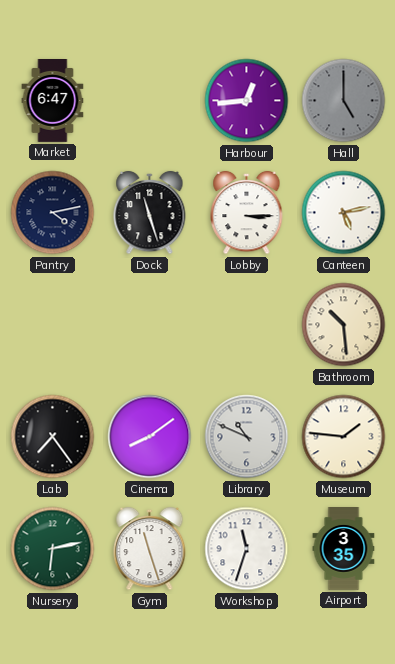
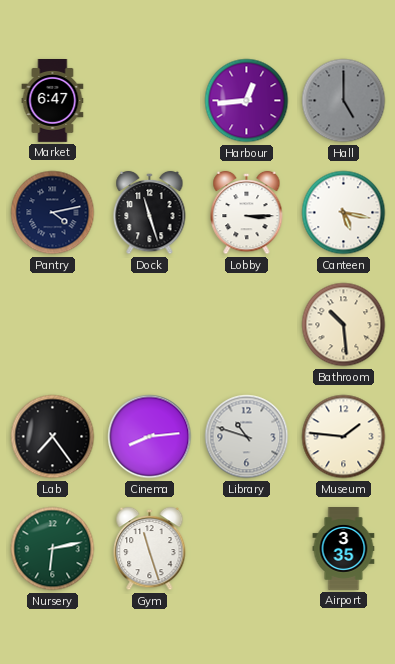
Canteen: 5:13 -> 5:17 (344, 213)
Cinema: 8:09 -> 8:14 (150, 437)
Library: 10:49 -> 10:48 (247, 437)
Workshop: 11:33 -> none (247, 549)
